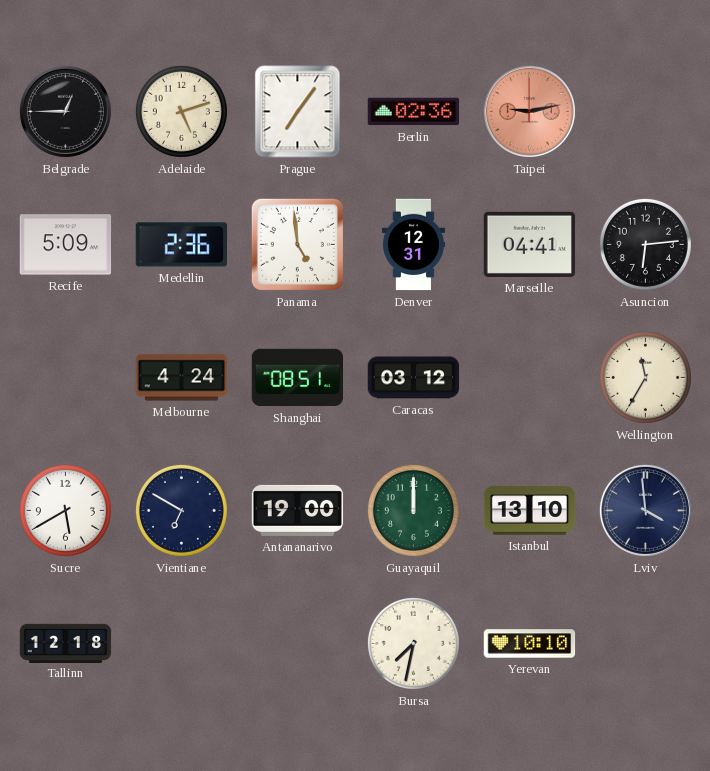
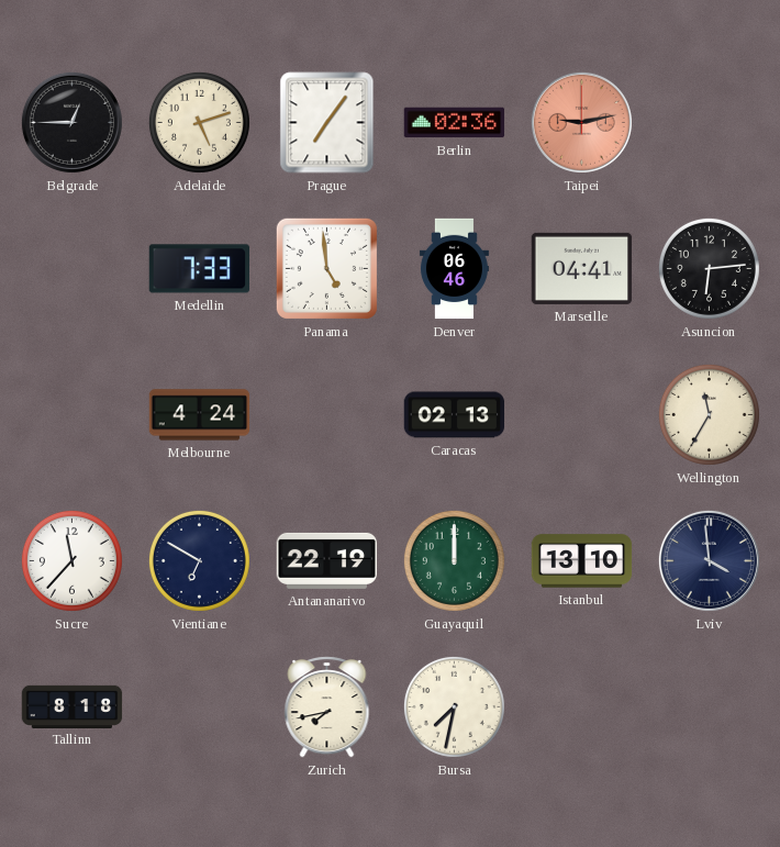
Recife: 5:09 -> none (66, 245)
Medellin: 2:36 -> 7:33 (199, 269)
Denver: 12:31 -> 06:46 (454, 269)
Shanghai: 08:51 -> none (298, 378)
Caracas: 03:12 -> 02:13 (455, 415)
Sucre: 5:40 -> 11:37 (71, 560)
Antananarivo: 19:00 -> 22:19 (327, 560)
Tallinn: 12:18 -> 8:18 (73, 706)
Zurich: none -> 7:43 (327, 707)
Yerevan: 10:10 -> none (530, 644)
